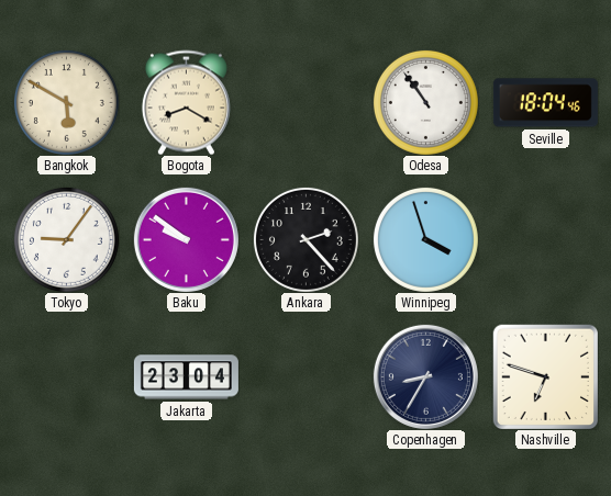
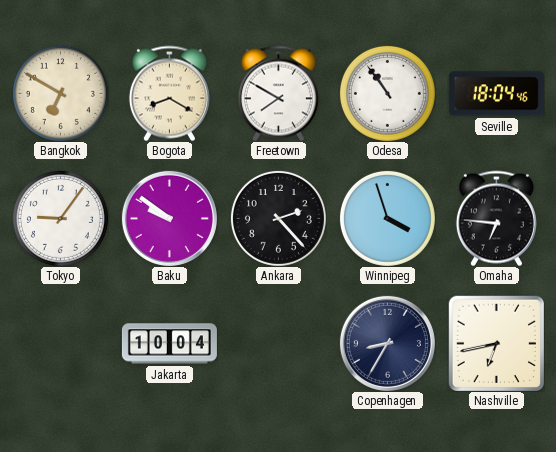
Bangkok: 5:50 -> 6:50 (60, 93)
Freetown: none -> 7:50 (278, 93)
Omaha: none -> 6:46 (496, 218)
Jakarta: 23:04 -> 10:04 (169, 344)
Nashville: 6:48 -> 6:43 (496, 343)
